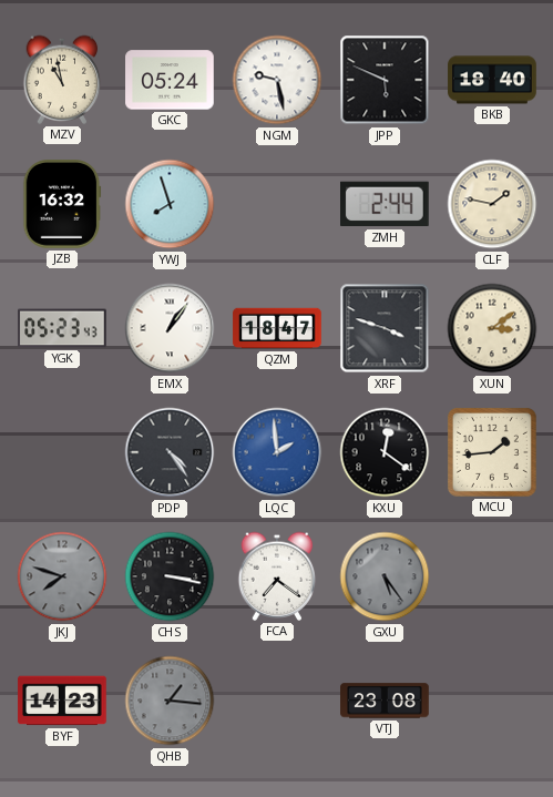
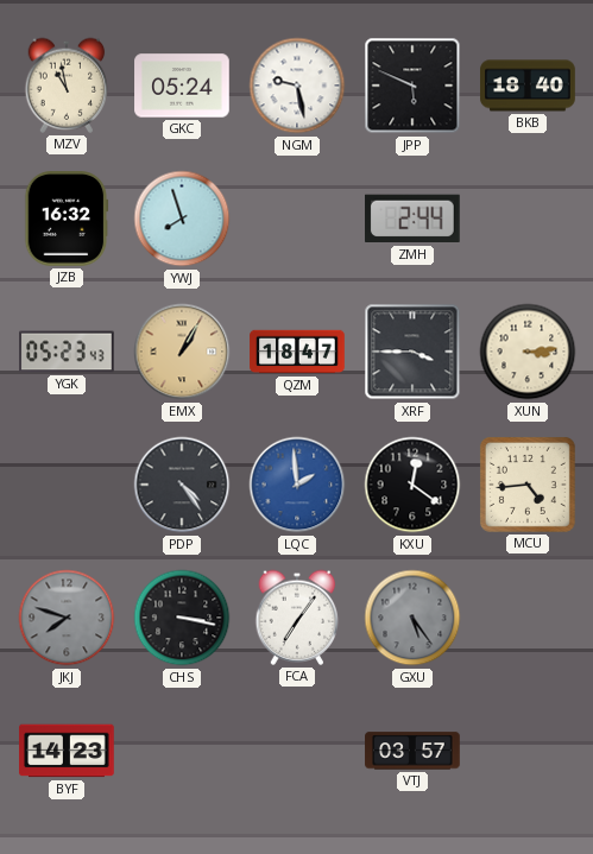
CLF: 1:47 -> none (492, 204)
EMX: 1:06 -> 1:05 (182, 352)
EMX dial: white -> champagne (182, 352)
XRF: 3:48 -> 3:45 (412, 352)
XUN: 3:09 -> 3:14 (528, 352)
MCU: 1:44 -> 4:44 (528, 485)
FCA: 7:21 -> 7:06 (297, 618)
QHB: 1:16 -> none (170, 701)
VTJ: 23:08 -> 03:57 (412, 751)
